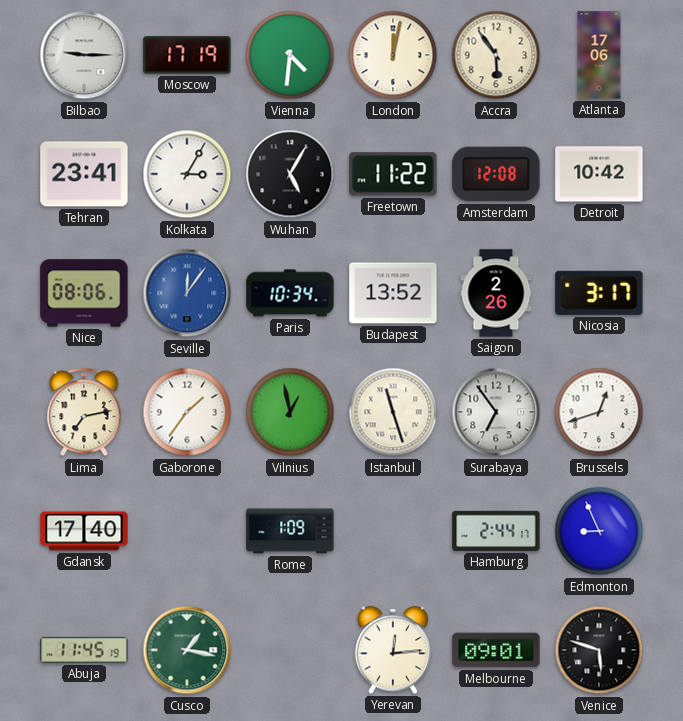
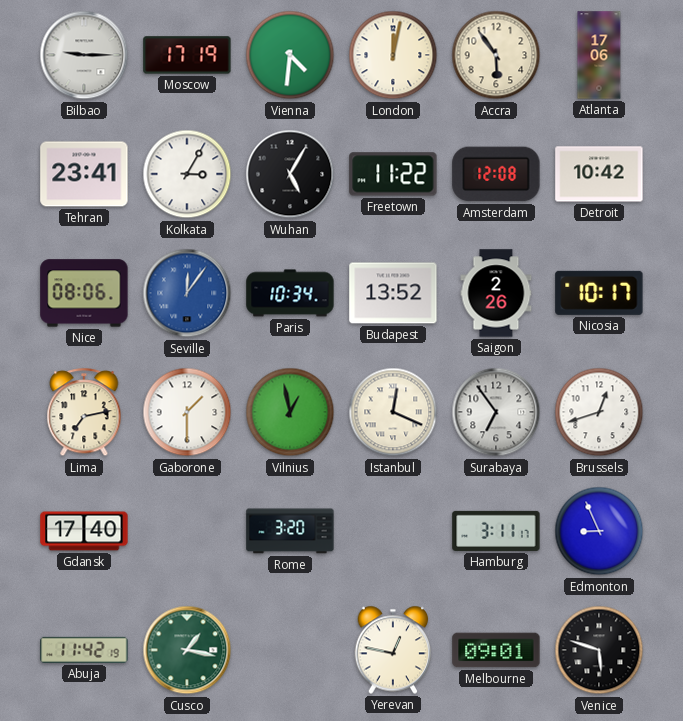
Nicosia: 3:17 -> 10:17 (599, 293)
Gaborone: 1:36 -> 1:30 (187, 412)
Istanbul: 11:27 -> 12:19 (393, 412)
Rome: 1:09 -> 3:20 (290, 531)
Hamburg: 2:44 -> 3:11 (496, 531)
Abuja: 11:45 -> 11:42 (84, 650)
Yerevan: 12:14 -> 12:47 (393, 650)
